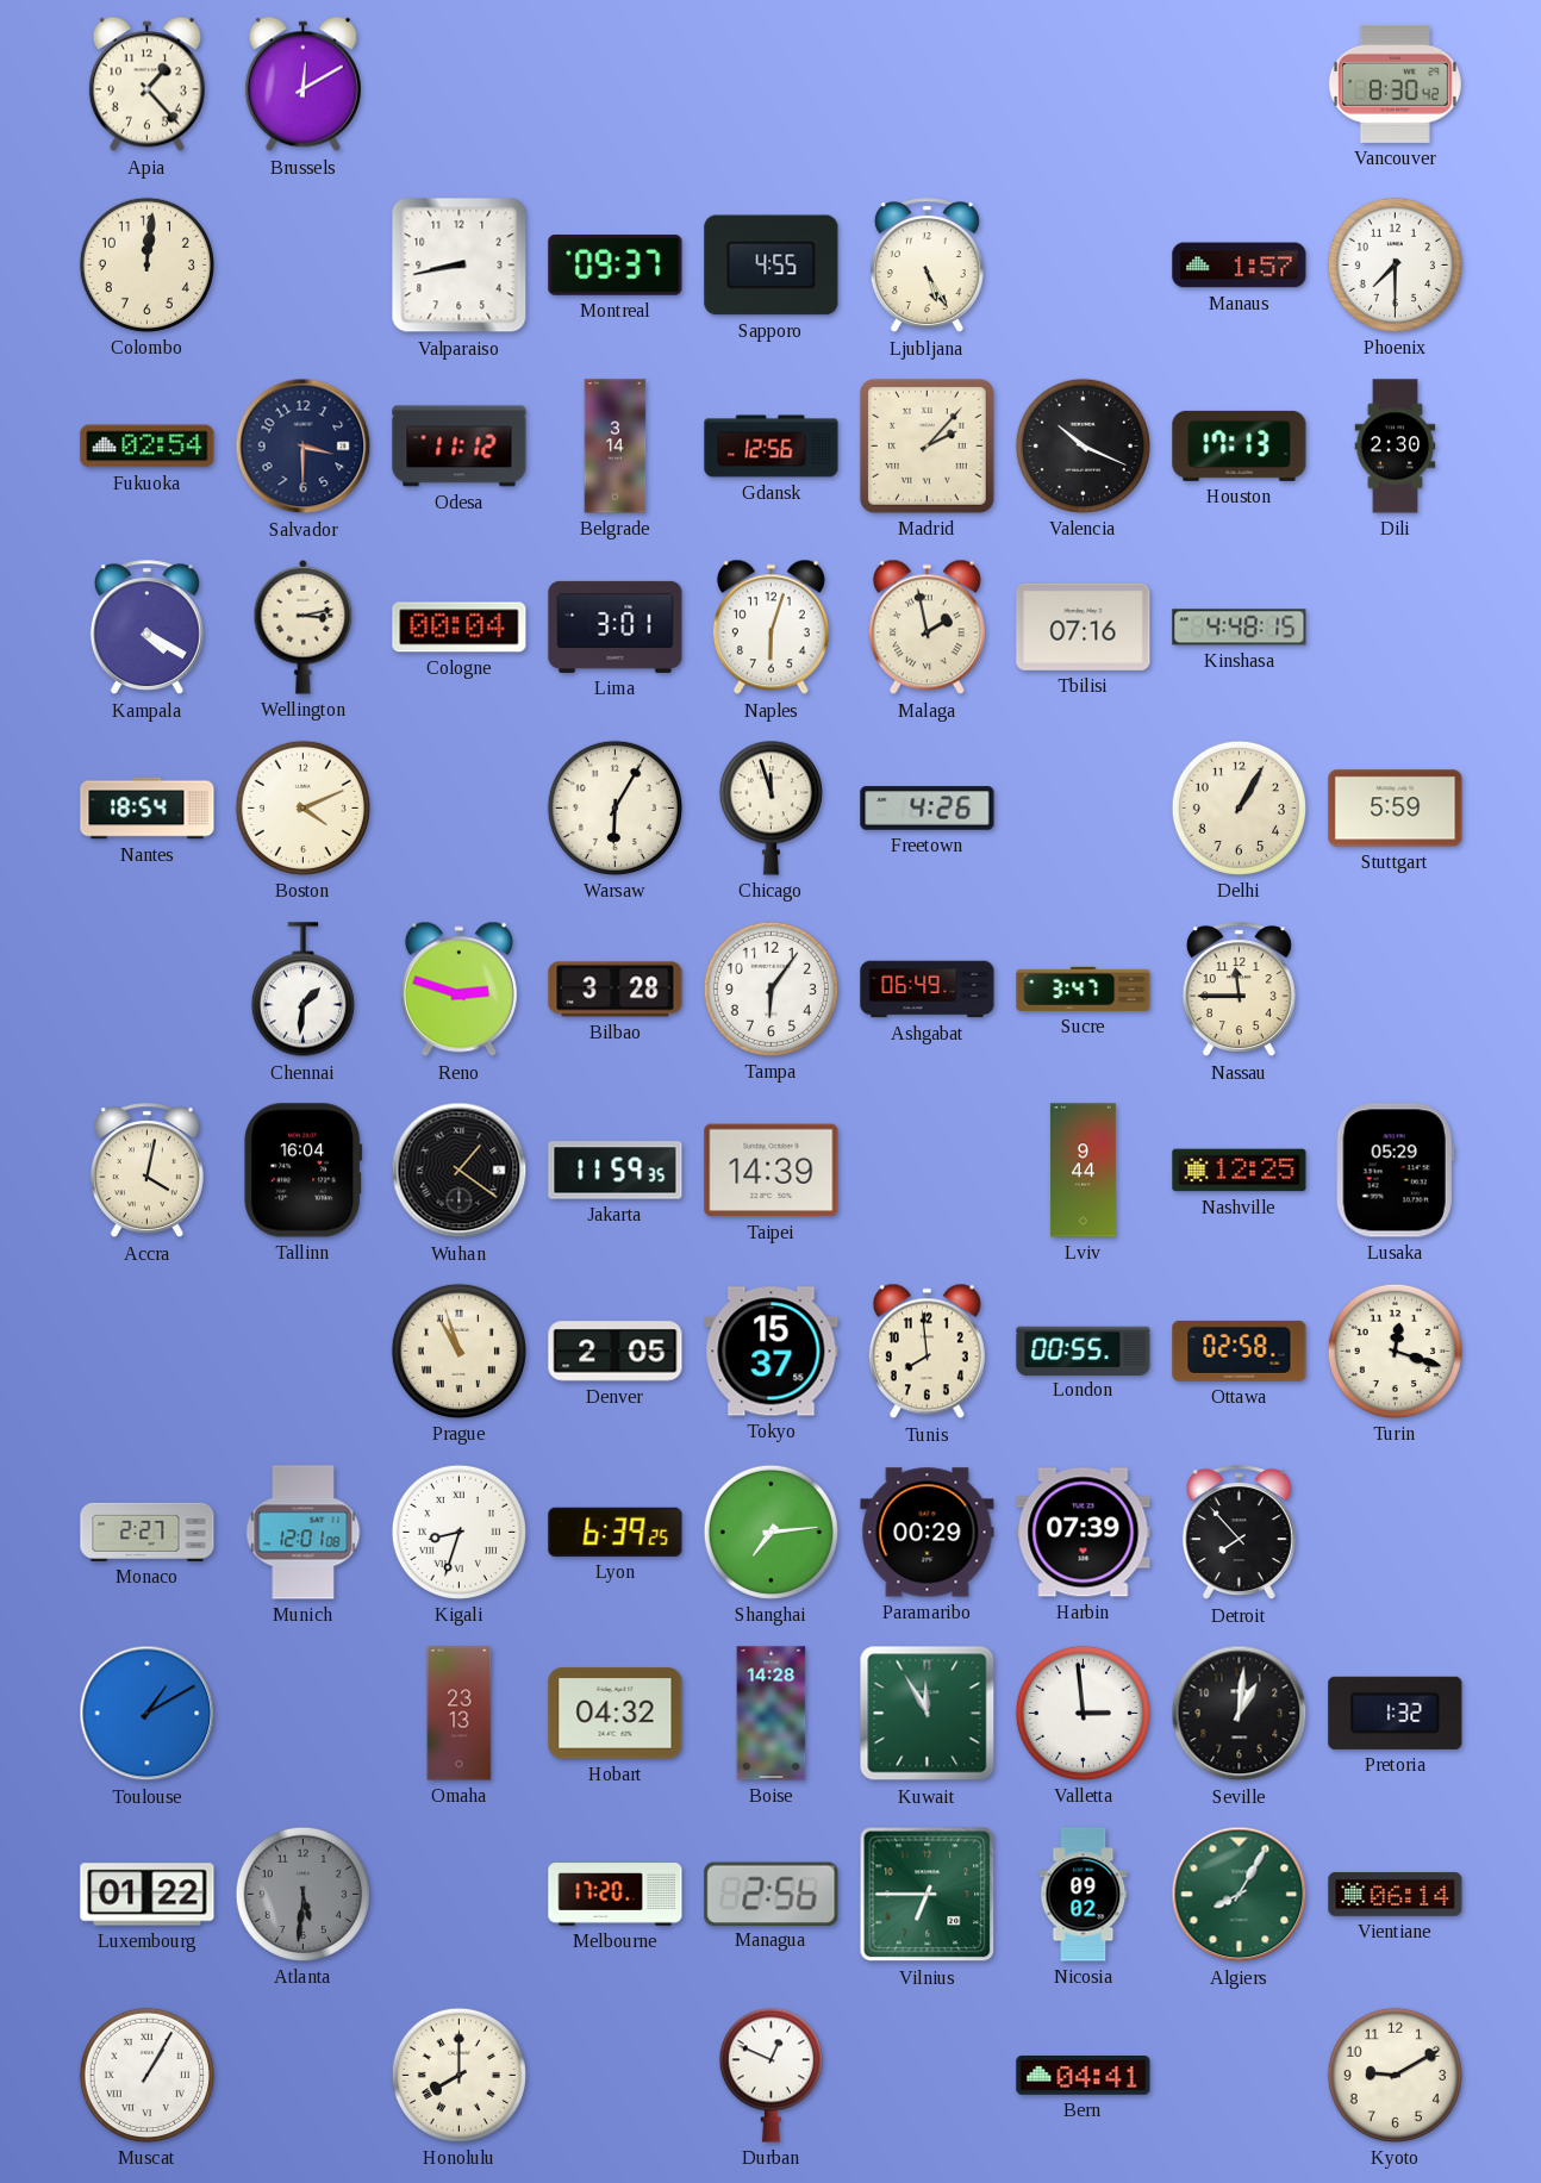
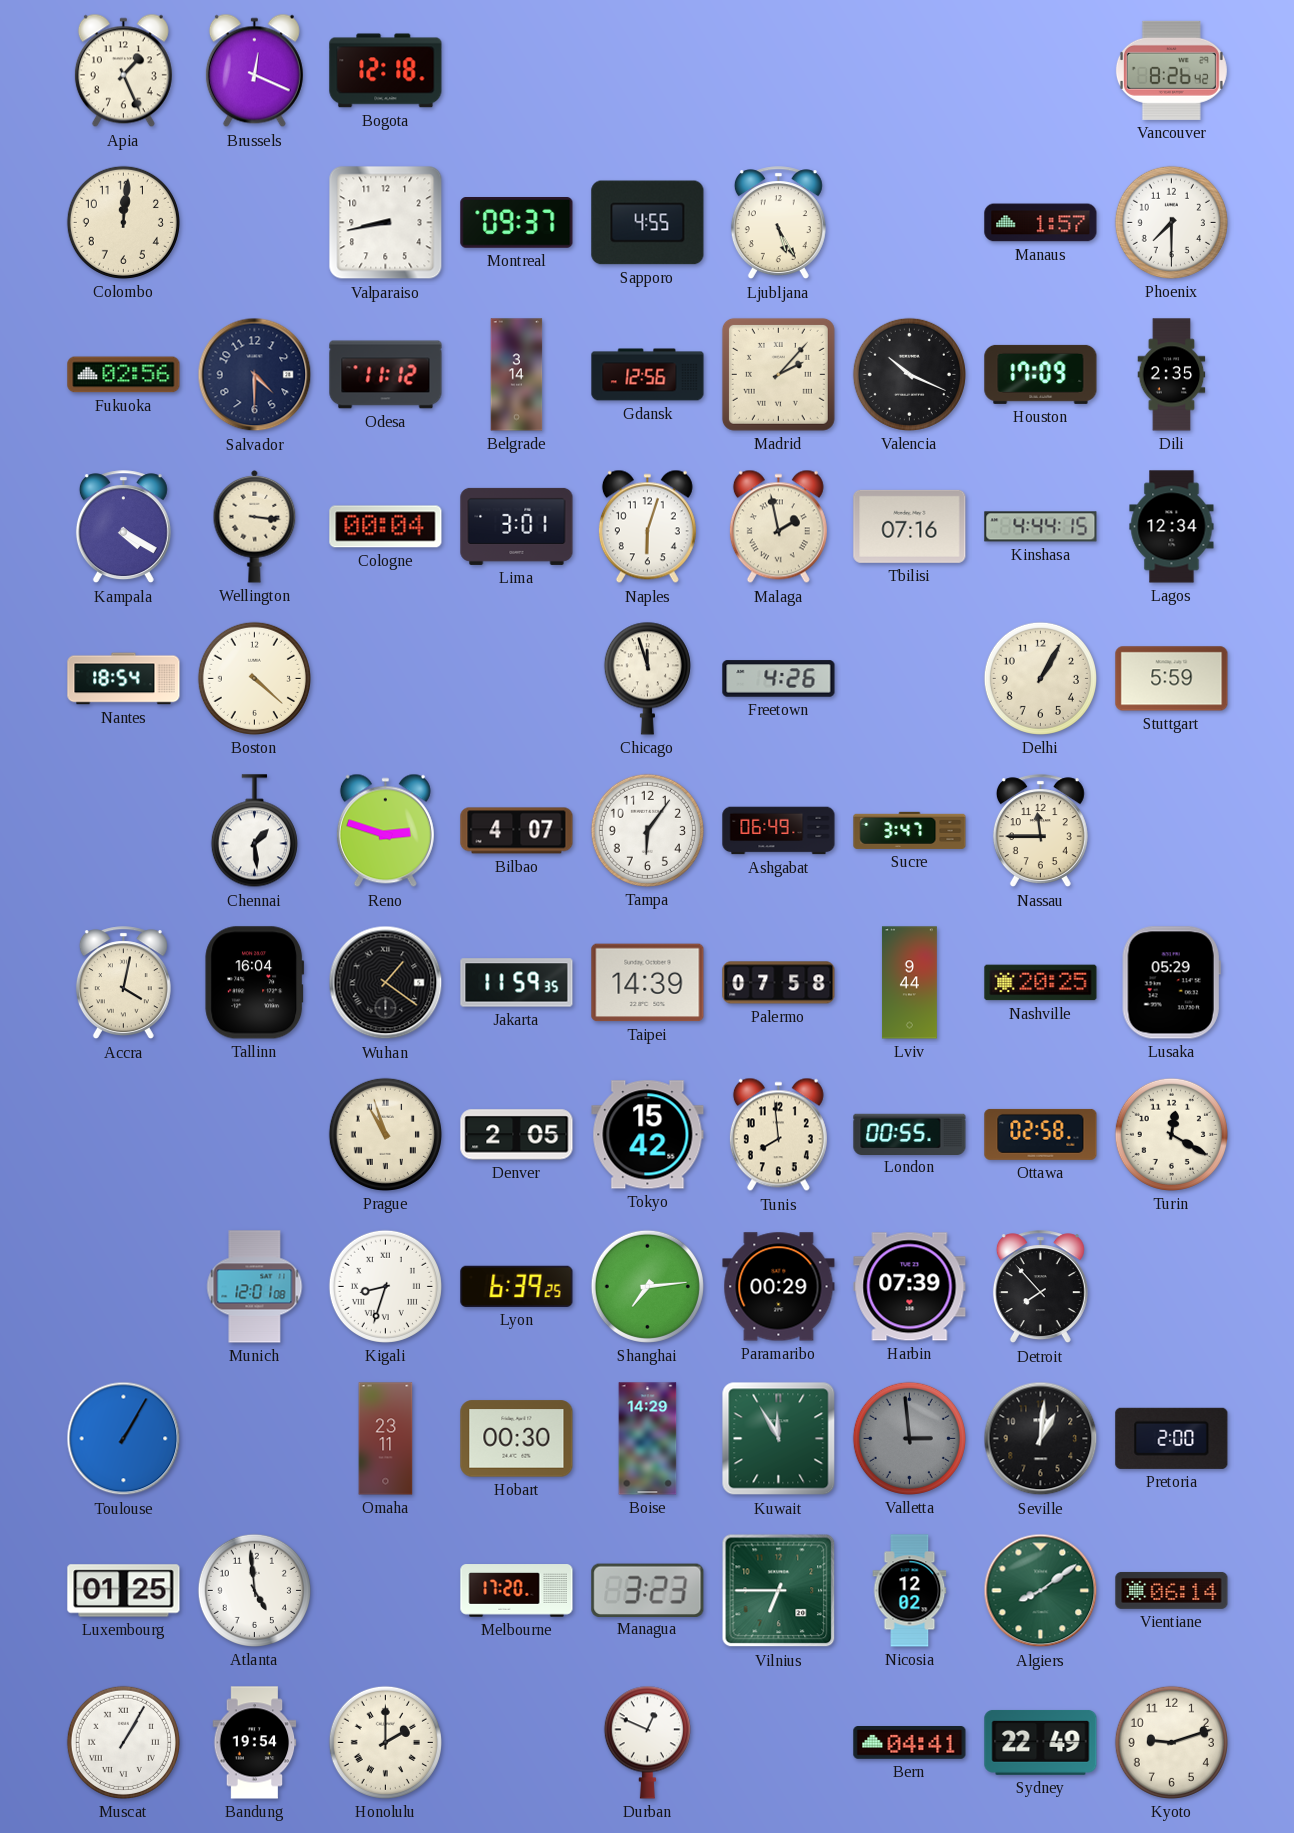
Apia: 1:23 -> 1:26 (123, 71)
Brussels: 12:10 -> 12:19 (254, 71)
Bogota: none -> 12:18 (386, 71)
Vancouver: 8:30 -> 8:26 (1171, 70)
Fukuoka: 02:54 -> 02:56 (124, 375)
Salvador: 3:30 -> 4:30 (255, 375)
Houston: 17:13 -> 17:09 (1041, 374)
Dili: 2:30 -> 2:35 (1172, 375)
Wellington: 3:13 -> 3:16 (255, 526)
Kinshasa: 4:48 -> 4:44 (1041, 527)
Lagos: none -> 12:34 (1172, 527)
Boston: 4:11 -> 4:22 (254, 678)
Warsaw: 6:05 -> none (614, 807)
Chennai: 1:31 -> 1:29 (254, 831)
Bilbao: 3:28 -> 4:07 (517, 831)
Palermo: none -> 07:58 (779, 983)
Nashville: 12:25 -> 20:25 (1041, 983)
Tokyo: 15:37 -> 15:42 (648, 1135)
Turin: 12:18 -> 12:20 (1171, 1134)
Monaco: 2:27 -> none (148, 1532)
Toulouse: 1:10 -> 1:05 (124, 1439)
Omaha: 23:13 -> 23:11 (386, 1439)
Hobart: 04:32 -> 00:30 (517, 1439)
Boise: 14:28 -> 14:29 (648, 1439)
Valletta dial: white -> grey (909, 1438)
Pretoria: 1:32 -> 2:00 (1172, 1438)
Luxembourg: 01:22 -> 01:25 (124, 1591)
Atlanta: 5:31 -> 4:59 (254, 1590)
Atlanta dial: grey -> white (254, 1590)
Managua: 2:56 -> 3:23 (648, 1590)
Nicosia: 09:02 -> 12:02 (910, 1591)
Algiers: 8:05 -> 8:09 (1041, 1591)
Bandung: none -> 19:54 (255, 1743)
Honolulu: 8:00 -> 2:00 (385, 1742)
Sydney: none -> 22:49 (1041, 1742)
Kyoto: 9:10 -> 9:12 (1171, 1742)
